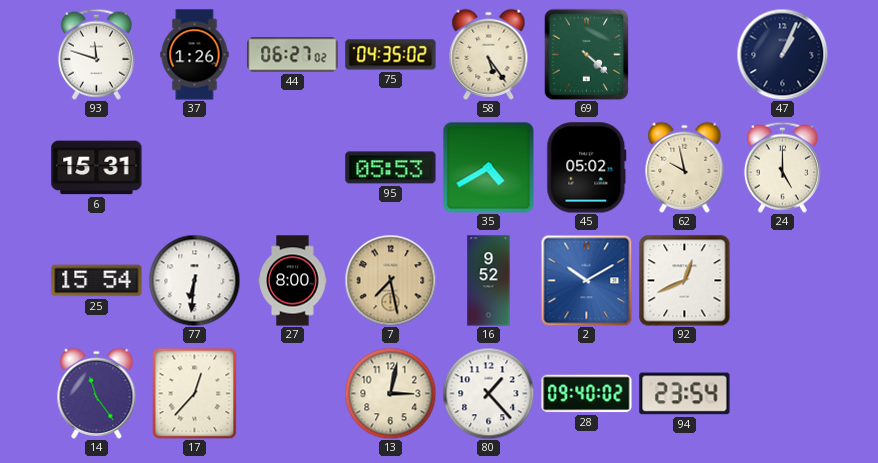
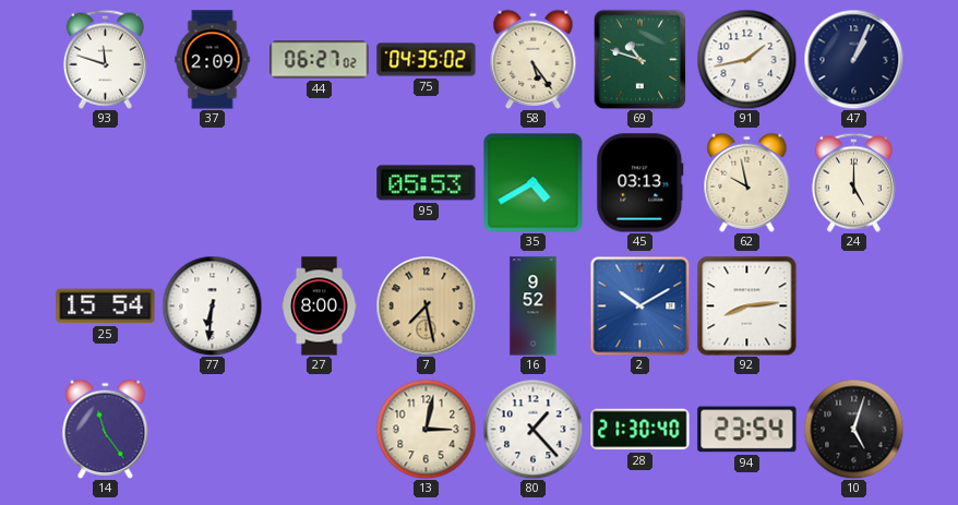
37: 1:26 -> 2:09 (213, 60)
69: 4:22 -> 10:48 (639, 59)
91: none -> 1:43 (746, 59)
6: 15:31 -> none (97, 168)
45: 05:02 -> 03:13 (640, 183)
92: 12:41 -> 8:14 (747, 306)
17: 12:37 -> none (195, 393)
28: 09:40 -> 21:30 (640, 430)
10: none -> 5:03 (853, 429)
